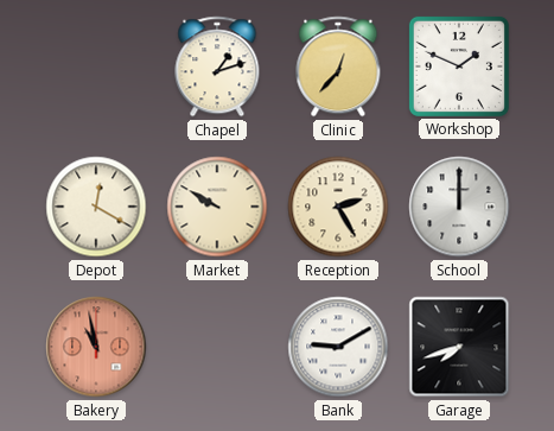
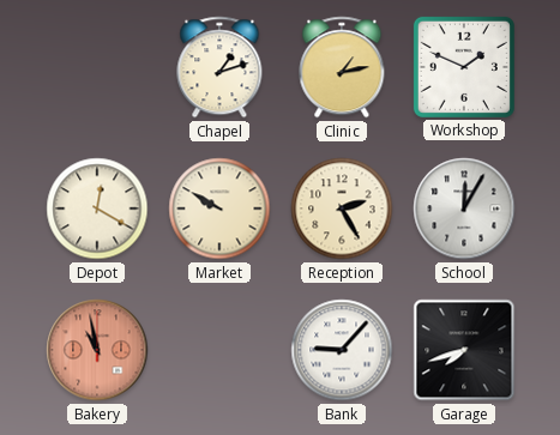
Clinic: 12:37 -> 1:13 (342, 67)
School: 12:00 -> 12:05 (464, 209)
Bank: 9:10 -> 9:07 (342, 350)
